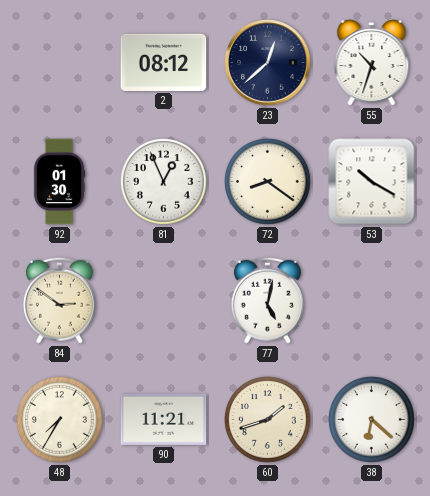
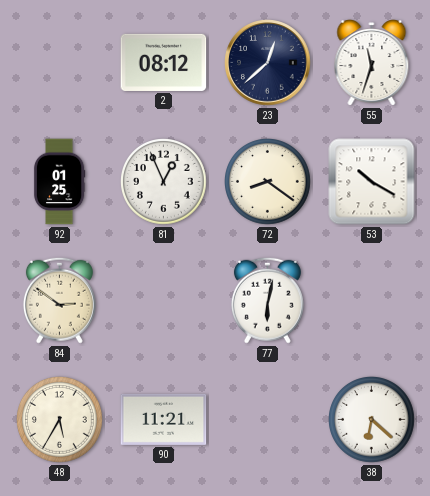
55: 10:33 -> 11:33 (372, 63)
92: 01:30 -> 01:25 (59, 182)
77: 5:02 -> 6:02 (267, 300)
48: 7:35 -> 5:35 (60, 420)
60: 1:42 -> none (268, 420)
